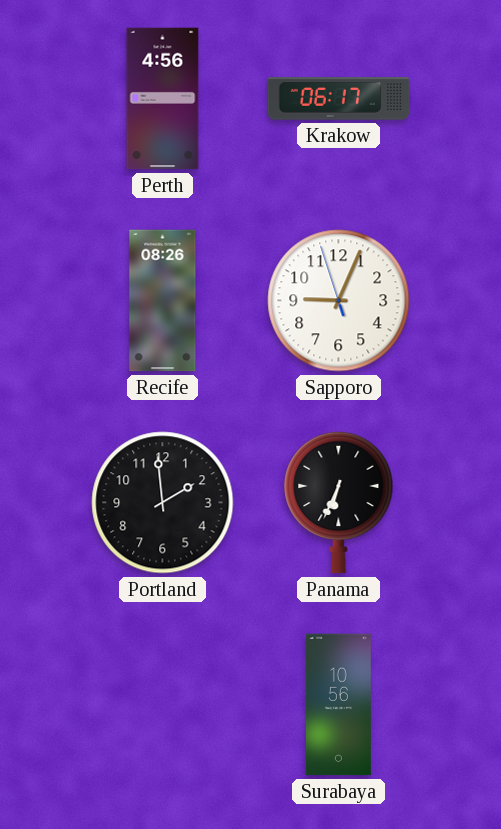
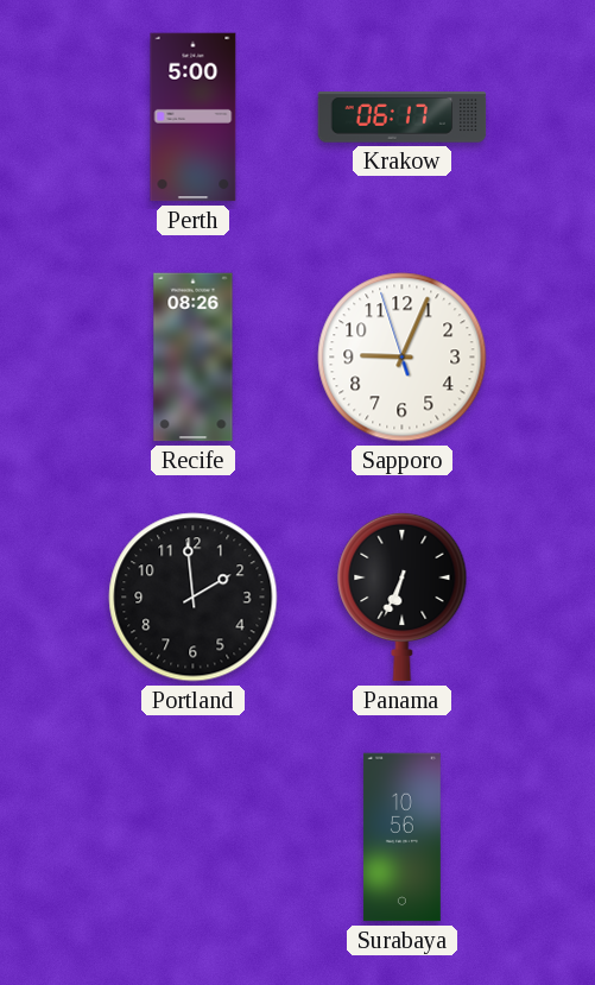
Perth: 4:56 -> 5:00 (194, 118)
